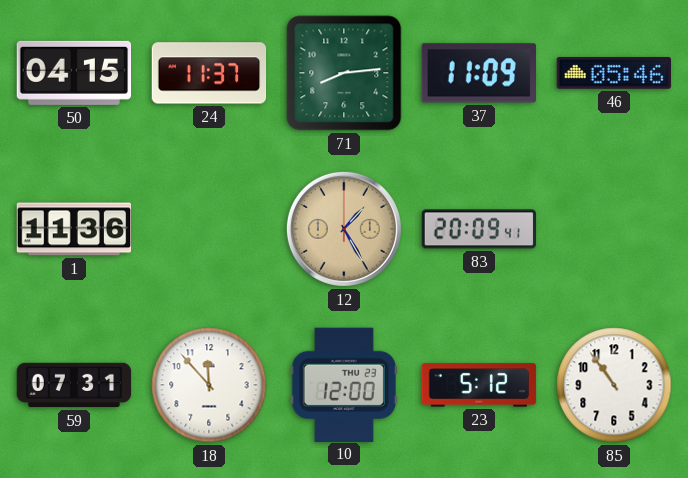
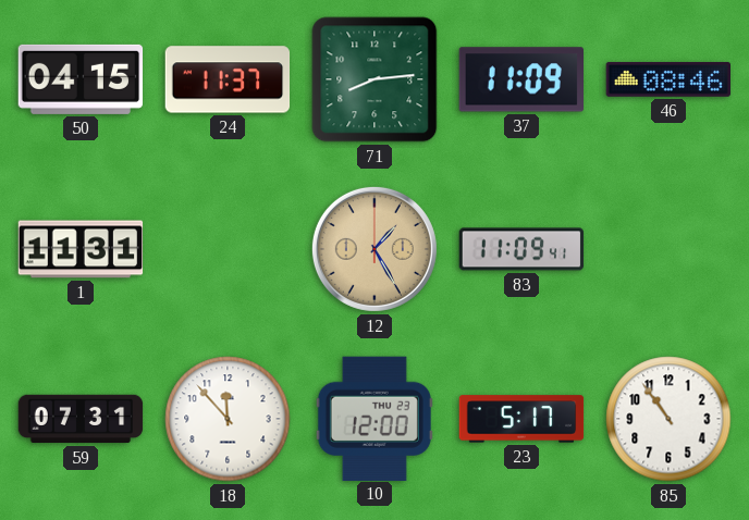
46: 05:46 -> 08:46 (667, 79)
1: 11:36 -> 11:31 (81, 249)
83: 20:09 -> 11:09 (521, 249)
23: 5:12 -> 5:17 (521, 419)
